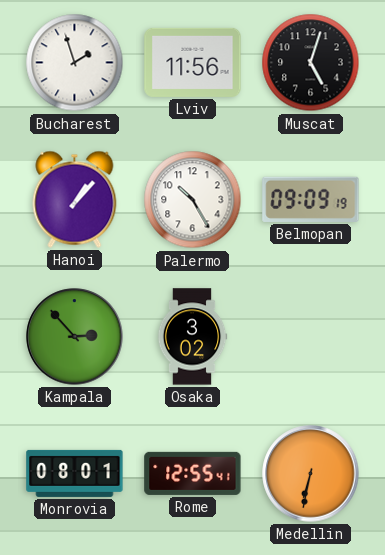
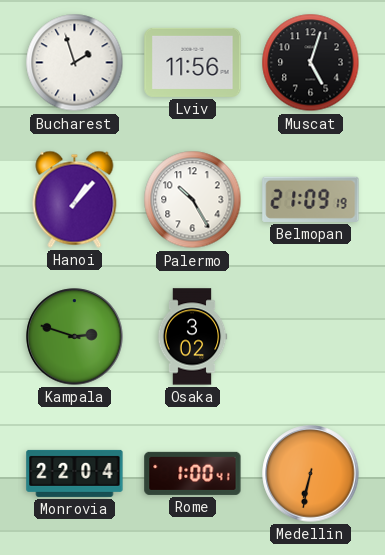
Belmopan: 09:09 -> 21:09 (311, 199)
Kampala: 2:53 -> 2:48 (75, 337)
Monrovia: 08:01 -> 22:04 (75, 473)
Rome: 12:55 -> 1:00 (193, 473)
